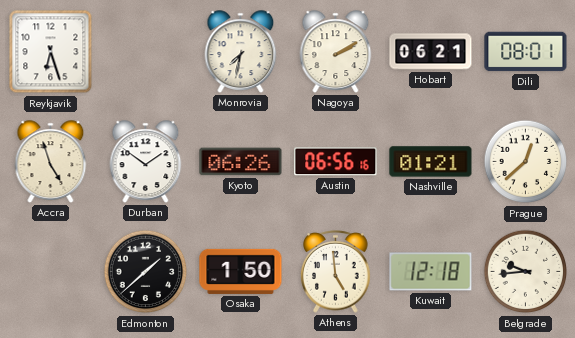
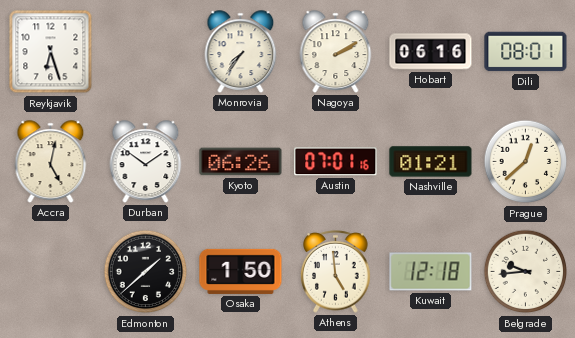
Monrovia: 7:32 -> 7:36 (241, 52)
Hobart: 06:21 -> 06:16 (431, 52)
Accra: 4:57 -> 5:02 (51, 162)
Austin: 06:56 -> 07:01 (336, 162)
